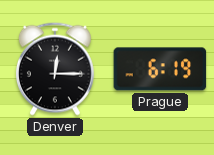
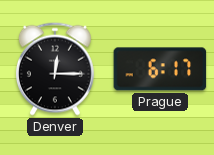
Prague: 6:19 -> 6:17 (160, 69)
